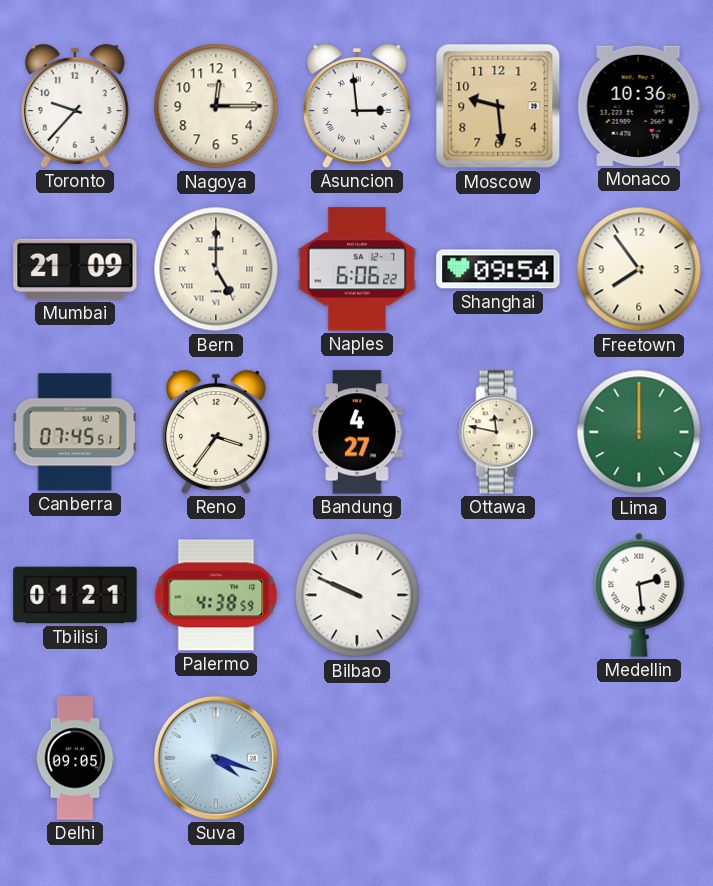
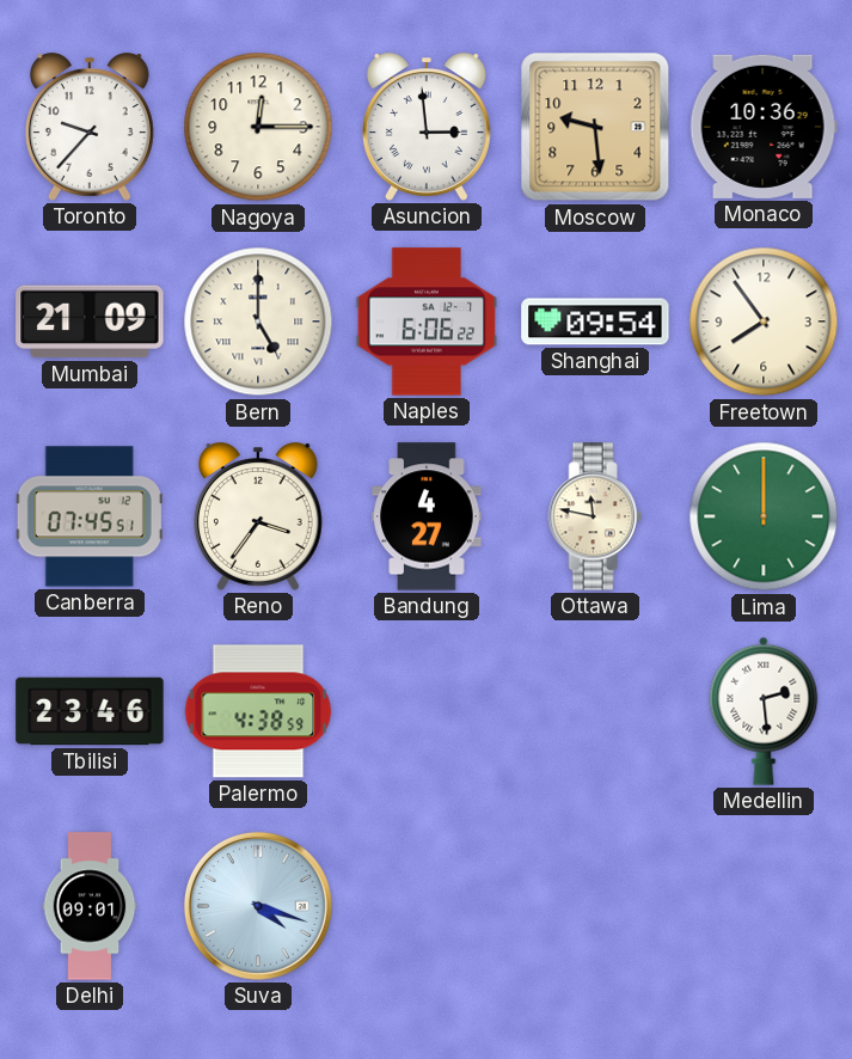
Tbilisi: 01:21 -> 23:46 (90, 711)
Bilbao: 9:49 -> none (357, 595)
Delhi: 09:05 -> 09:01 (90, 906)
